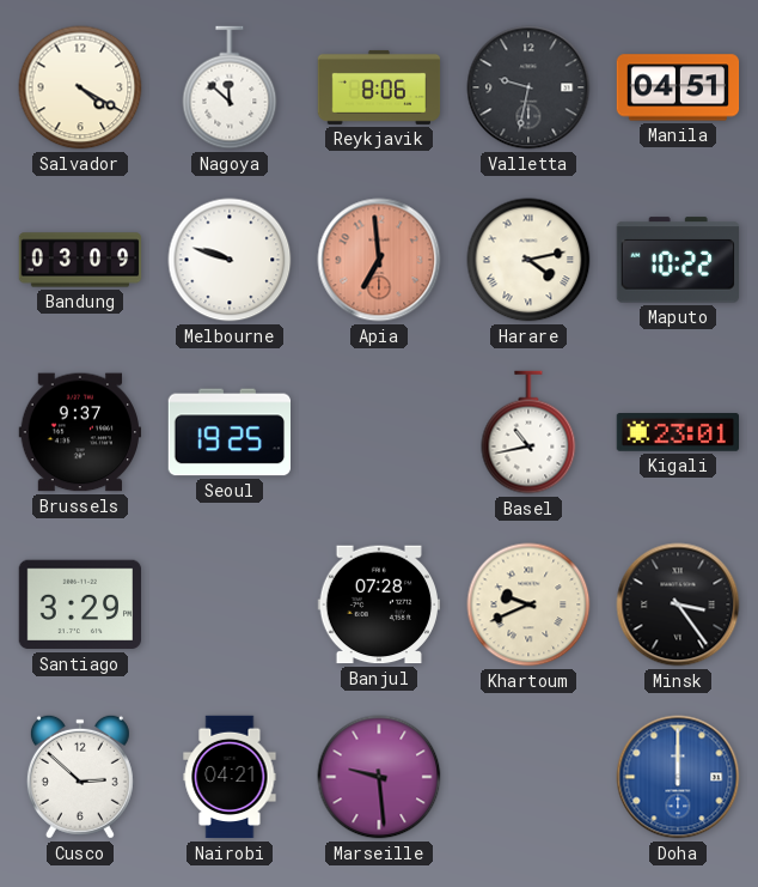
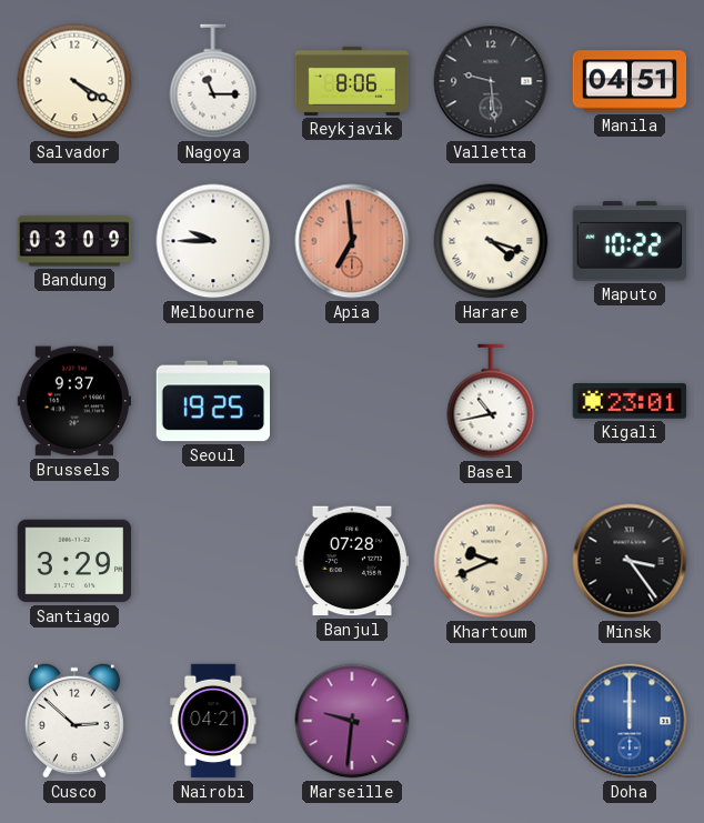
Nagoya: 11:52 -> 11:15 (213, 81)
Valletta: 9:32 -> 9:29 (491, 81)
Melbourne: 9:48 -> 9:45 (213, 241)
Harare: 4:13 -> 4:18 (491, 241)
Marseille: 9:29 -> 9:31 (352, 721)
